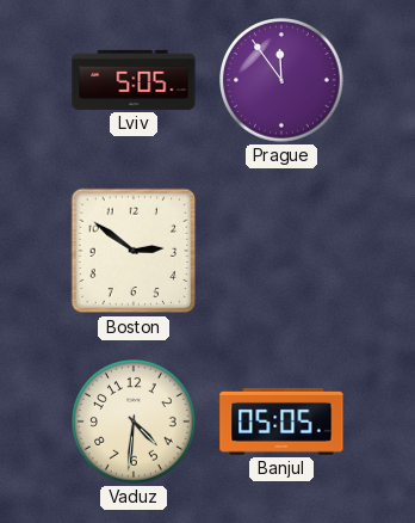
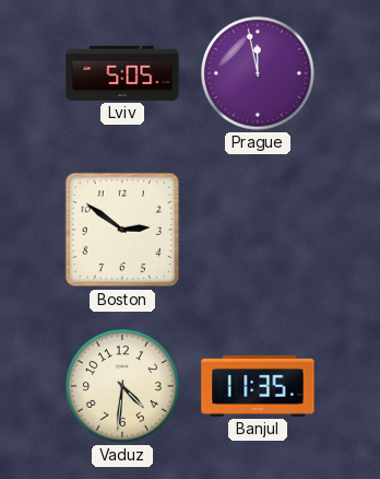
Prague: 11:54 -> 11:58 (259, 74)
Banjul: 05:05 -> 11:35 (258, 386)
